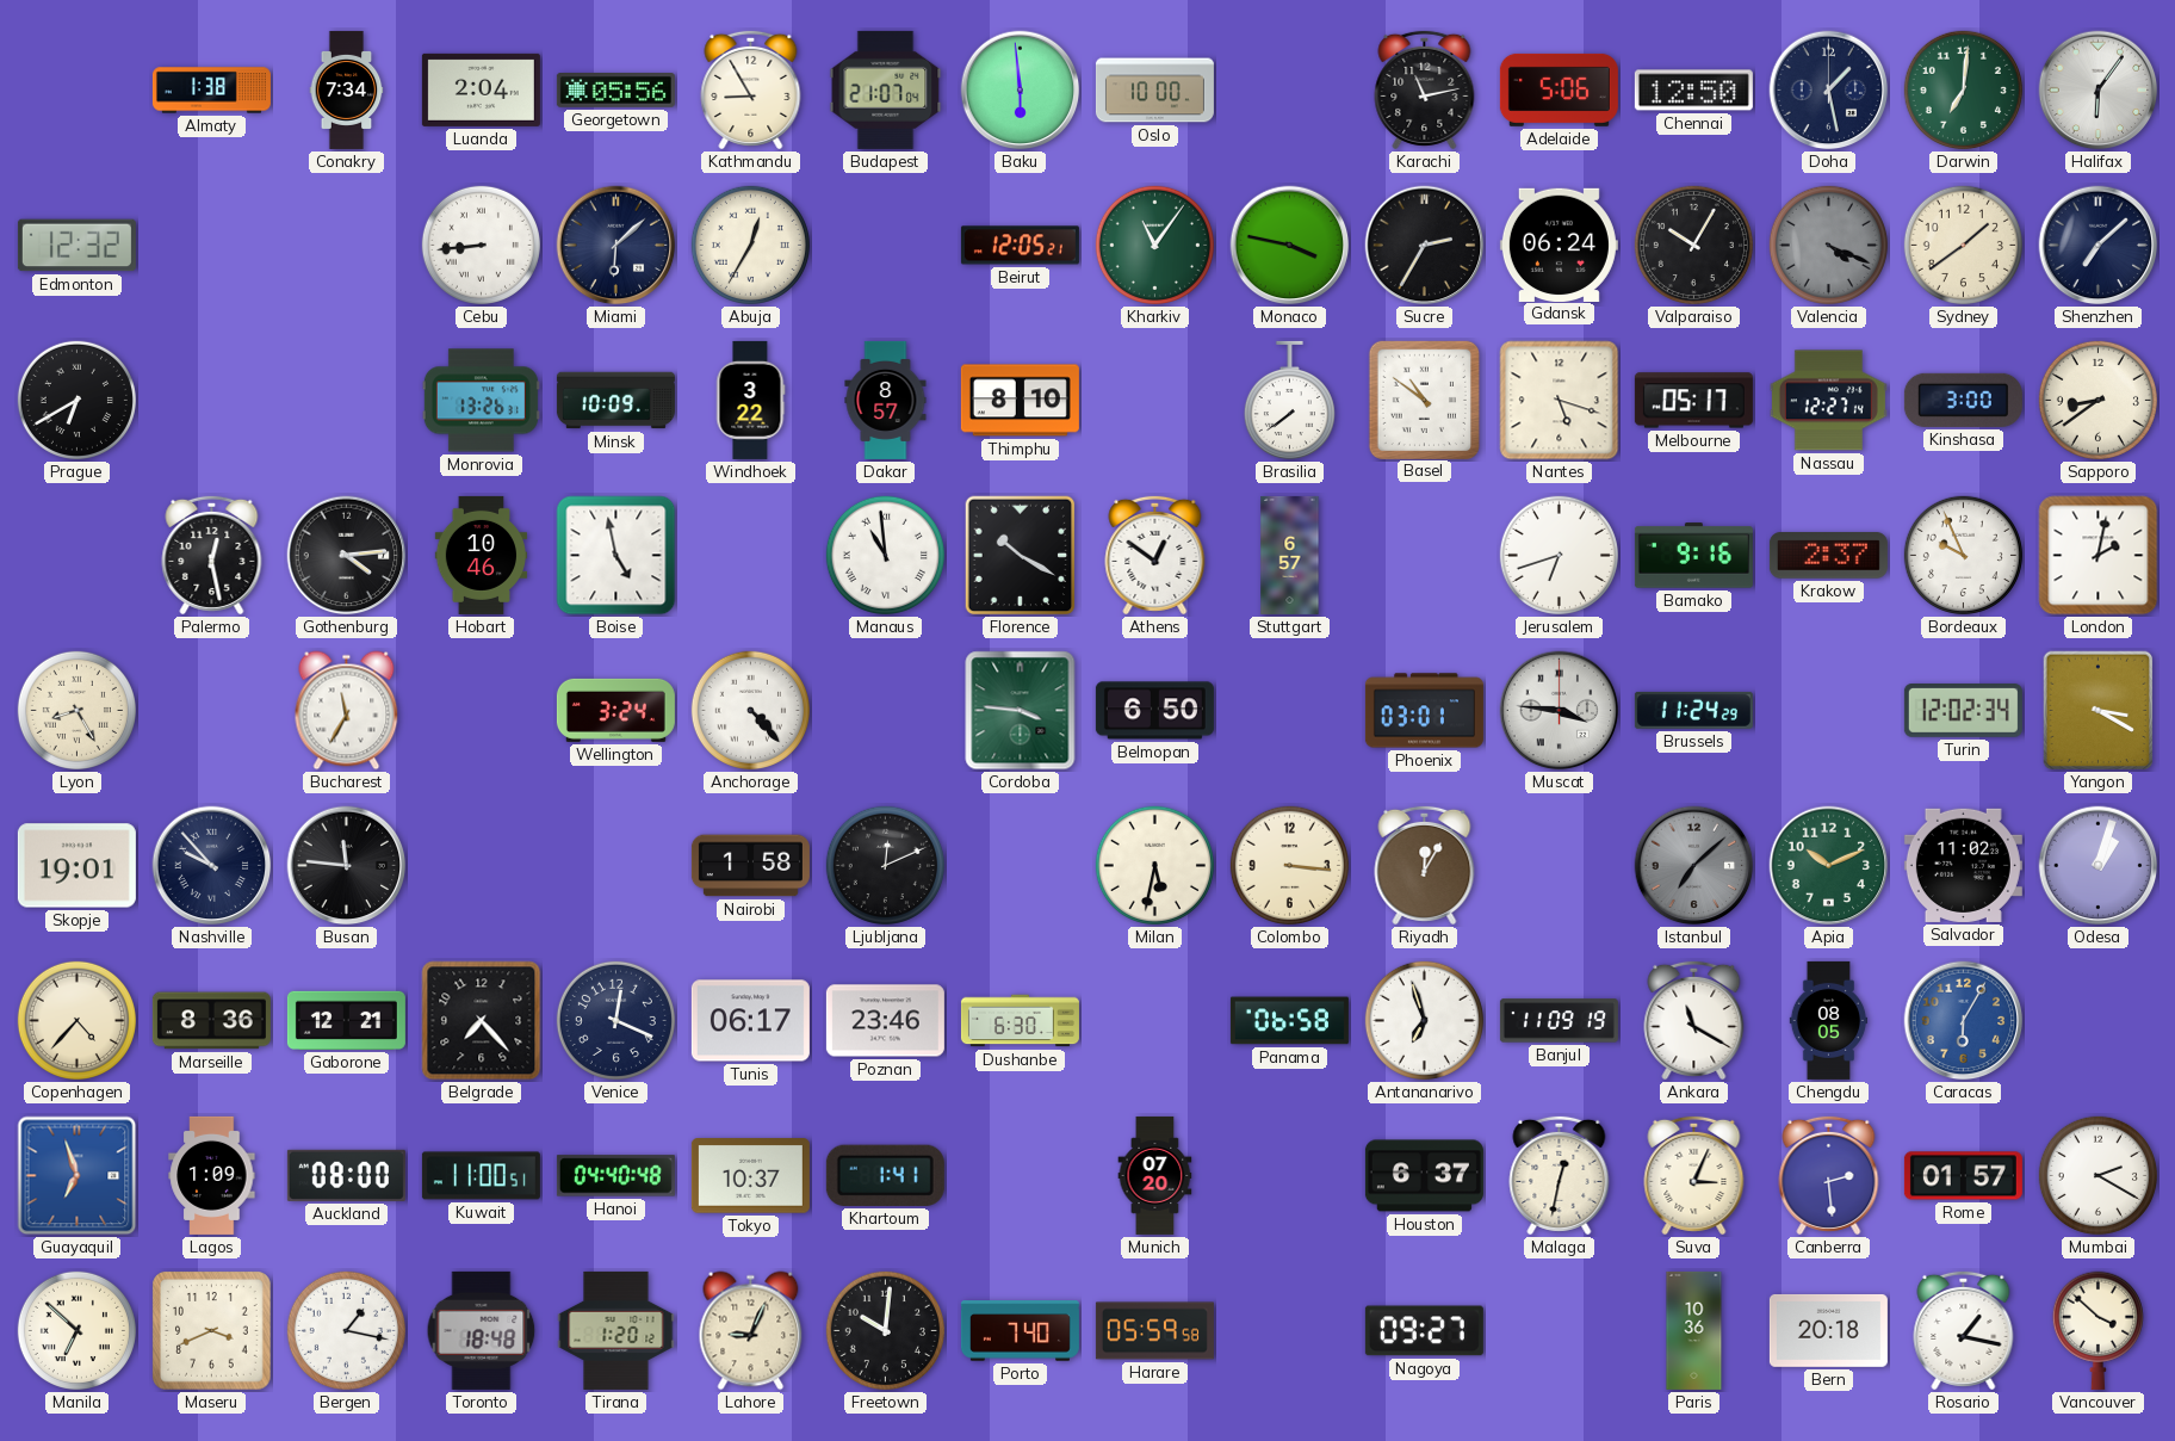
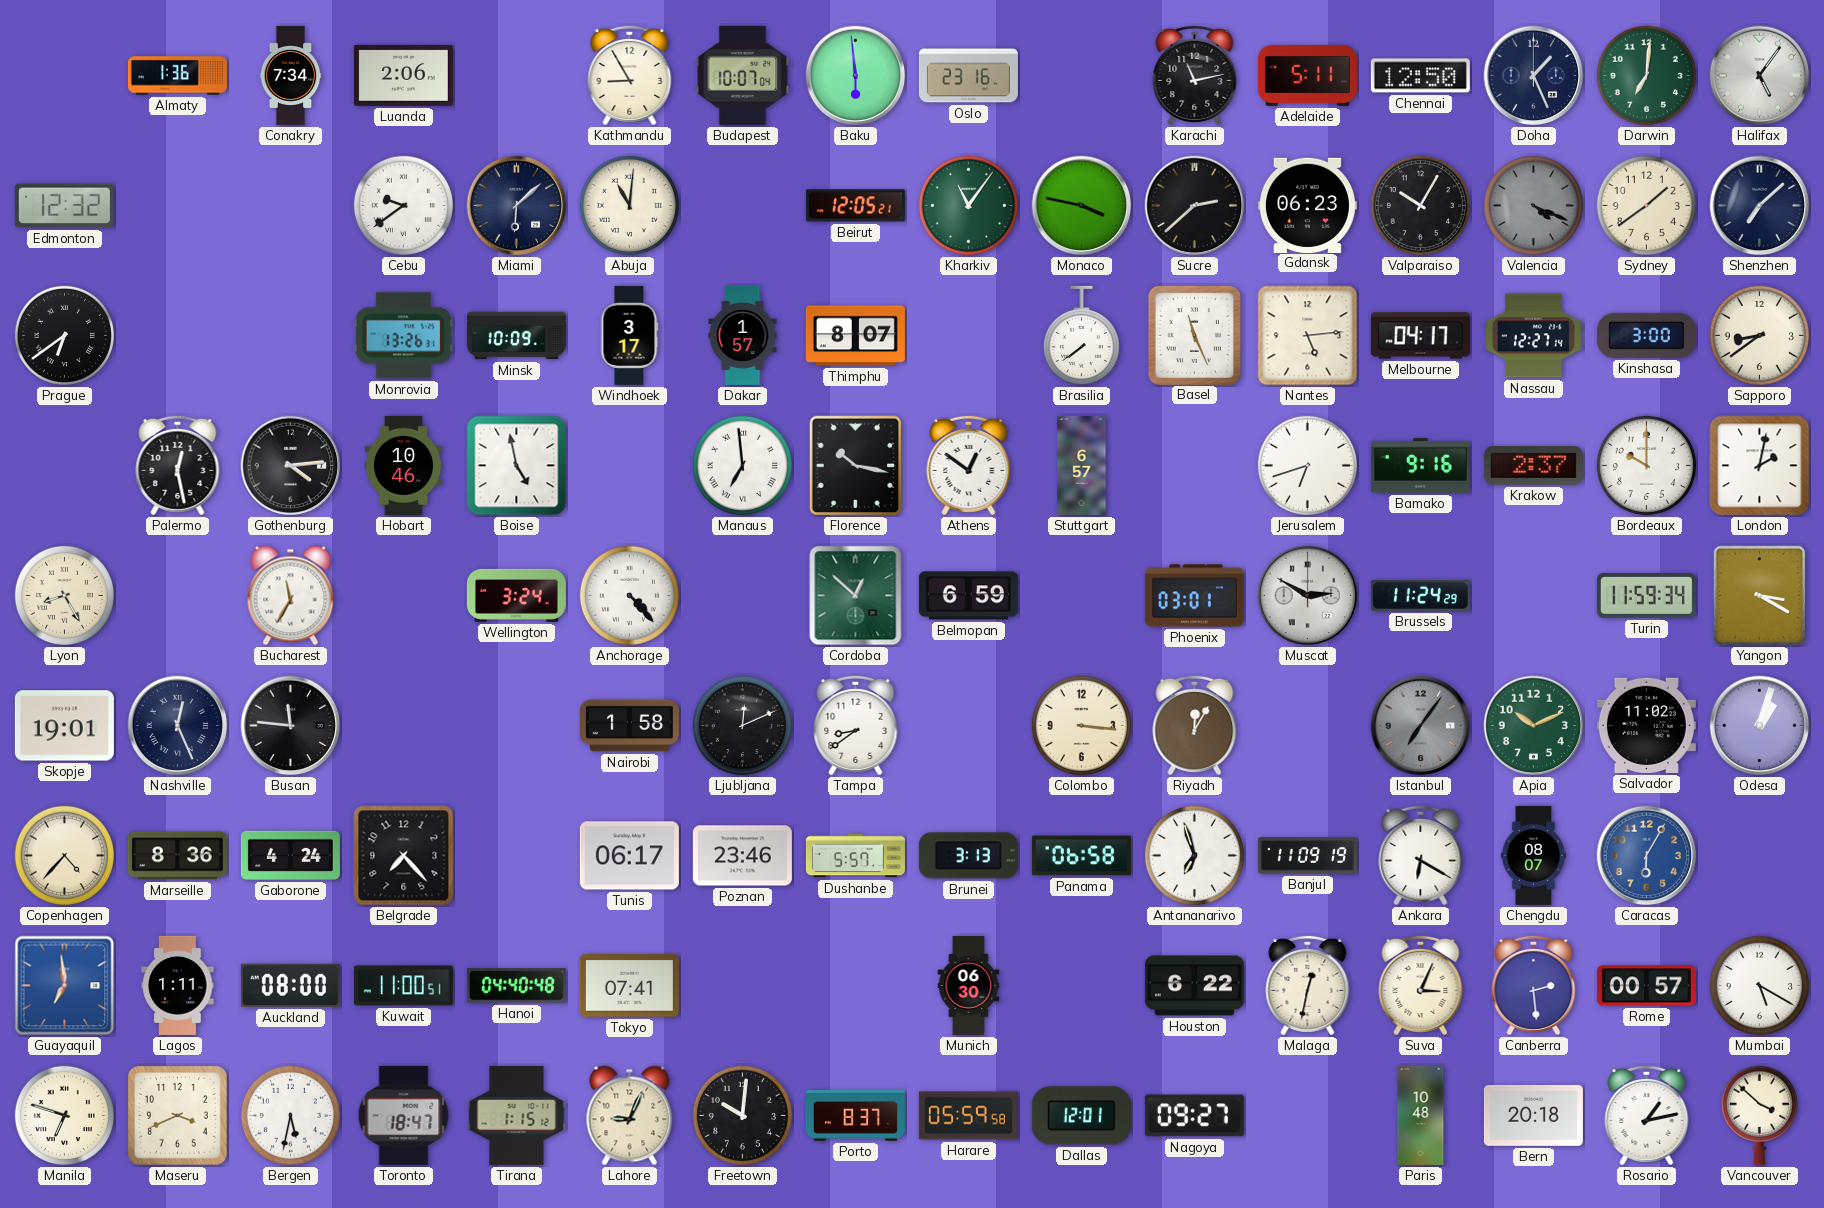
Almaty: 1:38 -> 1:36 (177, 76)
Luanda: 2:04 -> 2:06 (403, 75)
Georgetown: 05:56 -> none (615, 91)
Budapest: 21:07 -> 10:07 (743, 75)
Oslo: 10:00 -> 23:16 (968, 76)
Adelaide: 5:06 -> 5:11 (1307, 75)
Doha: 1:28 -> 1:26 (1534, 76)
Halifax: 6:06 -> 5:06 (1760, 76)
Cebu: 8:44 -> 9:39 (403, 205)
Abuja: 12:35 -> 11:01 (629, 205)
Sucre: 2:35 -> 2:38 (1195, 206)
Gdansk: 06:24 -> 06:23 (1307, 205)
Prague: 6:40 -> 6:39 (64, 335)
Windhoek: 3:22 -> 3:17 (629, 335)
Dakar: 8:57 -> 1:57 (743, 335)
Thimphu: 8:10 -> 8:07 (855, 336)
Basel: 10:51 -> 11:26 (1194, 335)
Nantes: 5:18 -> 5:14 (1308, 336)
Melbourne: 05:17 -> 04:17 (1420, 336)
Manaus: 10:59 -> 6:59 (742, 465)
Florence: 10:20 -> 10:17 (856, 466)
Bordeaux: 9:56 -> 10:00 (1646, 465)
Cordoba: 3:46 -> 12:52 (856, 596)
Belmopan: 6:50 -> 6:59 (968, 596)
Muscat: 3:46 -> 2:50 (1308, 596)
Turin: 12:02 -> 11:59 (1646, 596)
Nashville: 9:53 -> 12:26 (178, 726)
Tampa: none -> 8:39 (856, 725)
Milan: 5:32 -> none (1154, 865)
Istanbul: 7:08 -> 7:06 (1421, 726)
Gaborone: 12:21 -> 4:24 (290, 855)
Venice: 12:19 -> none (615, 1020)
Dushanbe: 6:30 -> 5:57 (855, 856)
Brunei: none -> 3:13 (968, 856)
Ankara: 11:20 -> 6:20 (1421, 855)
Chengdu: 08:05 -> 08:07 (1534, 855)
Guayaquil: 6:57 -> 6:59 (65, 986)
Lagos: 1:09 -> 1:11 (178, 985)
Tokyo: 10:37 -> 07:41 (629, 986)
Khartoum: 1:41 -> none (885, 1175)
Munich: 07:20 -> 06:30 (969, 985)
Houston: 6:37 -> 6:22 (1194, 986)
Rome: 01:57 -> 00:57 (1646, 986)
Mumbai: 2:20 -> 5:20 (1759, 985)
Manila: 6:52 -> 6:48 (64, 1115)
Bergen: 1:17 -> 5:32 (290, 1115)
Toronto: 18:48 -> 18:47 (404, 1115)
Tirana: 1:20 -> 1:15 (517, 1115)
Porto: 7:40 -> 8:37 (855, 1116)
Dallas: none -> 12:01 (1081, 1116)
Paris: 10:36 -> 10:48 (1421, 1115)
Rosario: 1:17 -> 1:13 (1647, 1115)
